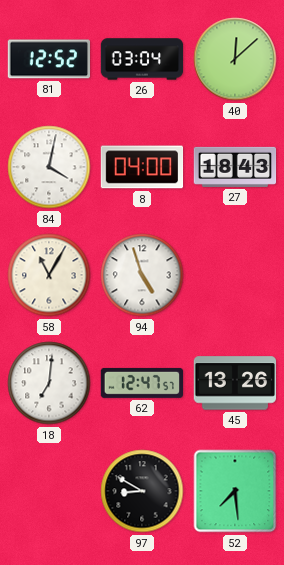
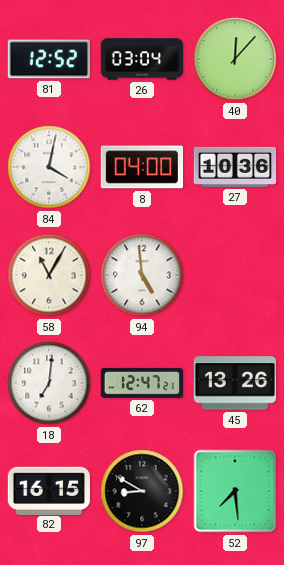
40: 12:08 -> 12:07 (235, 59)
27: 18:43 -> 10:36 (235, 167)
94: 4:57 -> 4:59 (142, 275)
62: 12:47:57 -> 12:47:21 (141, 383)
82: none -> 16:15 (48, 490)
